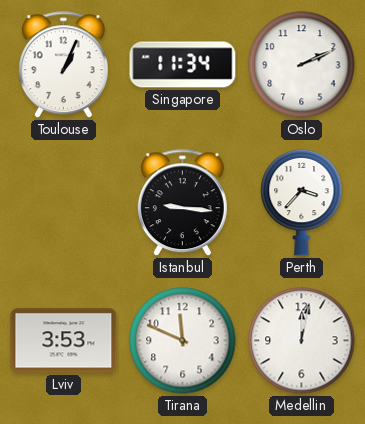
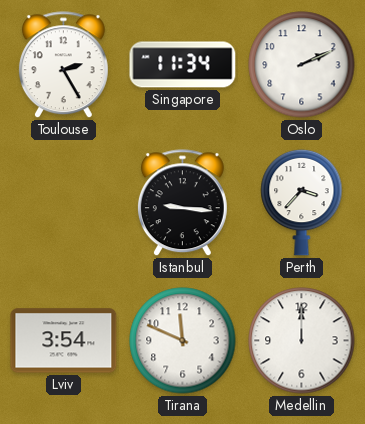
Toulouse: 1:04 -> 2:25 (63, 65)
Lviv: 3:53 -> 3:54 (64, 341)
Medellin: 12:02 -> 12:00 (302, 341)
